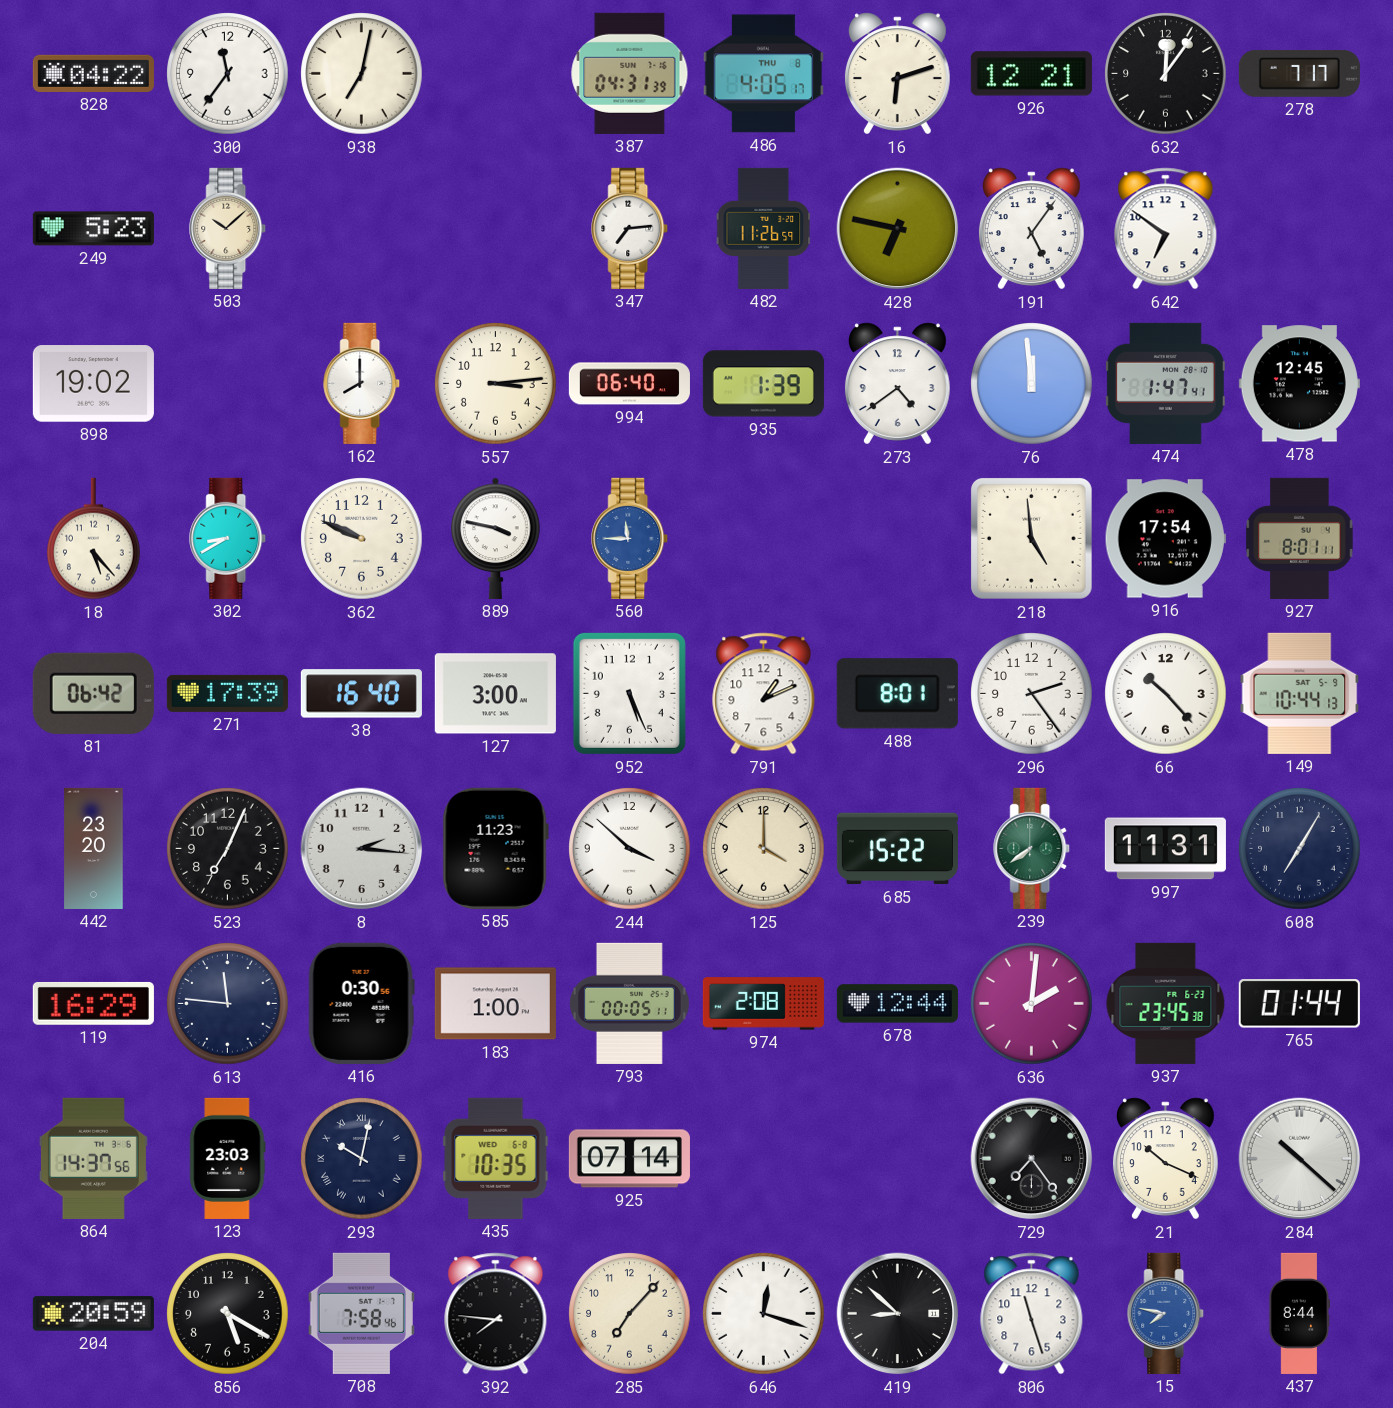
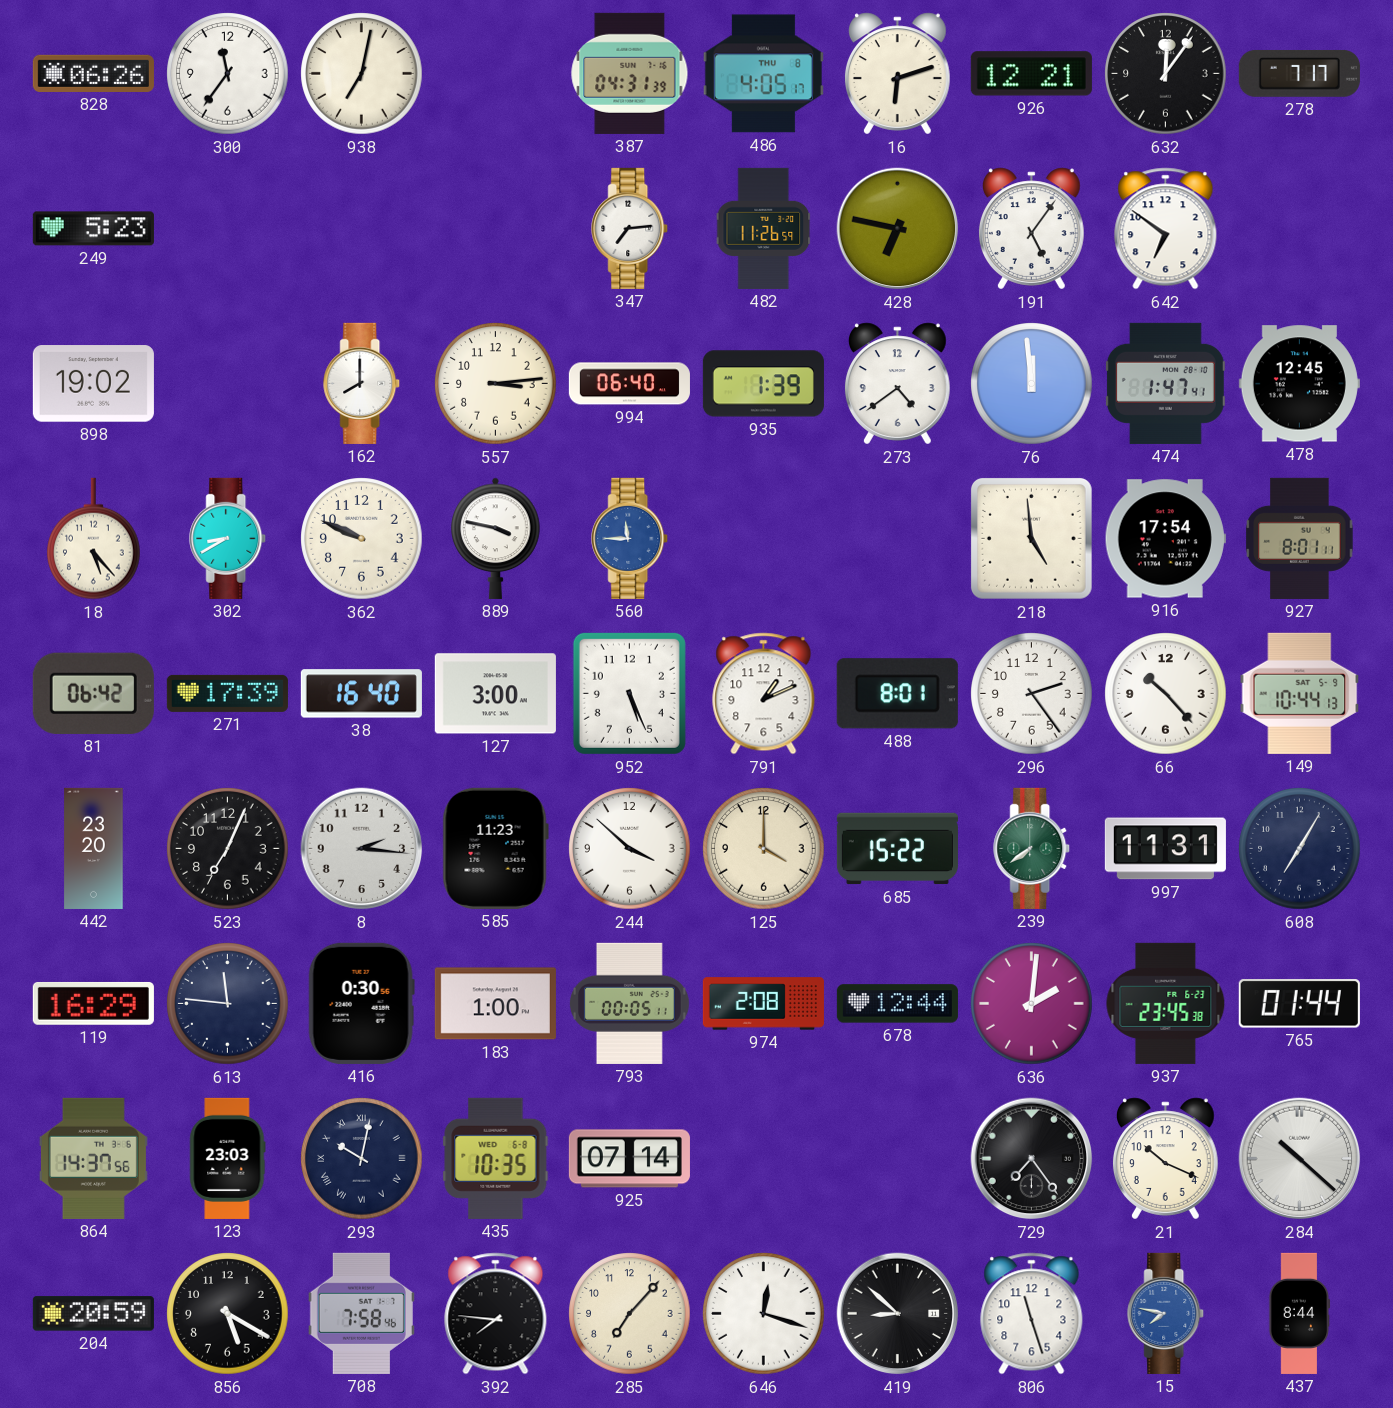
828: 04:22 -> 06:26 (93, 73)
503: 10:08 -> none (228, 228)
